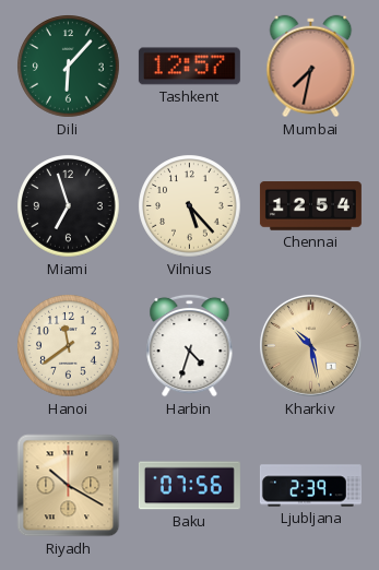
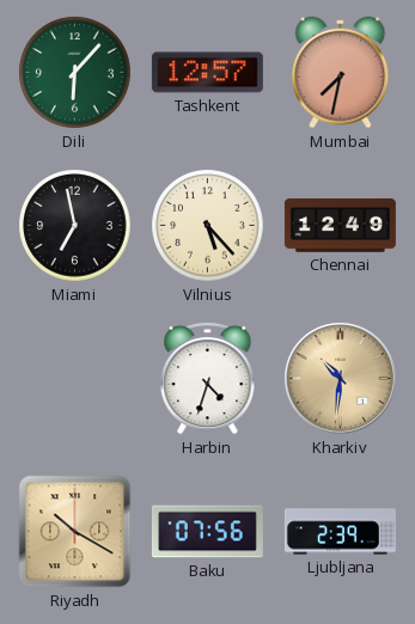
Miami: 6:57 -> 6:58 (75, 226)
Chennai: 12:54 -> 12:49 (340, 226)
Hanoi: 11:39 -> none (69, 346)
Kharkiv: 10:28 -> 10:31 (341, 379)
